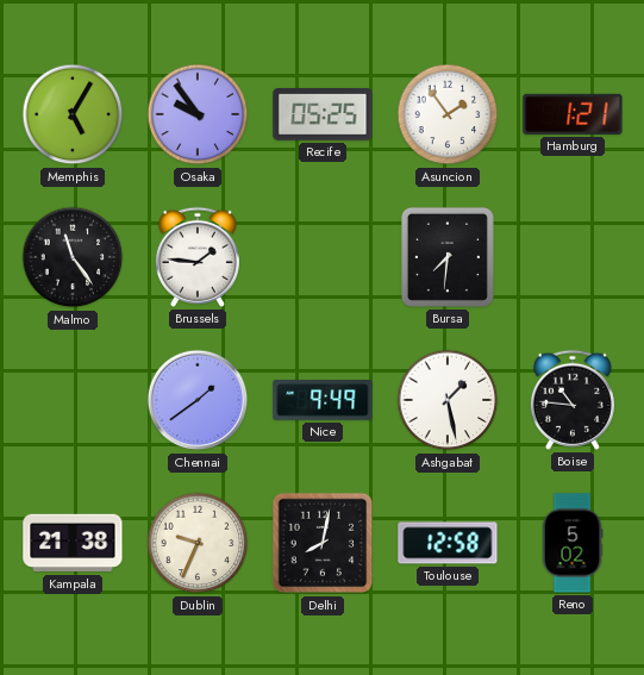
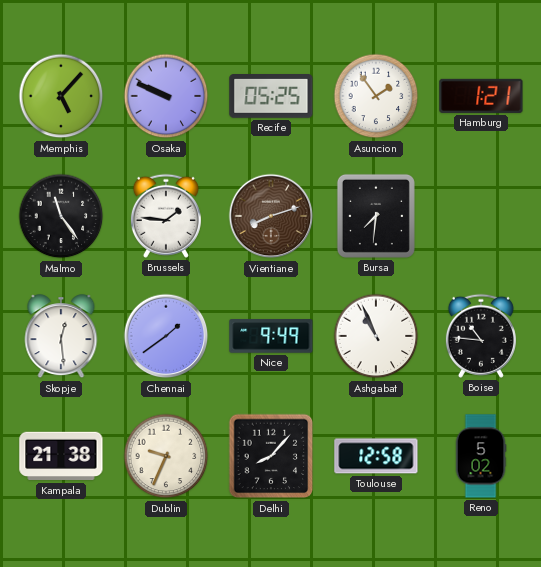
Memphis: 5:05 -> 5:07 (61, 96)
Osaka: 9:54 -> 9:49 (166, 96)
Vientiane: none -> 8:12 (271, 216)
Skopje: none -> 12:29 (61, 337)
Ashgabat: 1:28 -> 10:56 (376, 336)
Delhi: 8:02 -> 8:07 (271, 456)
